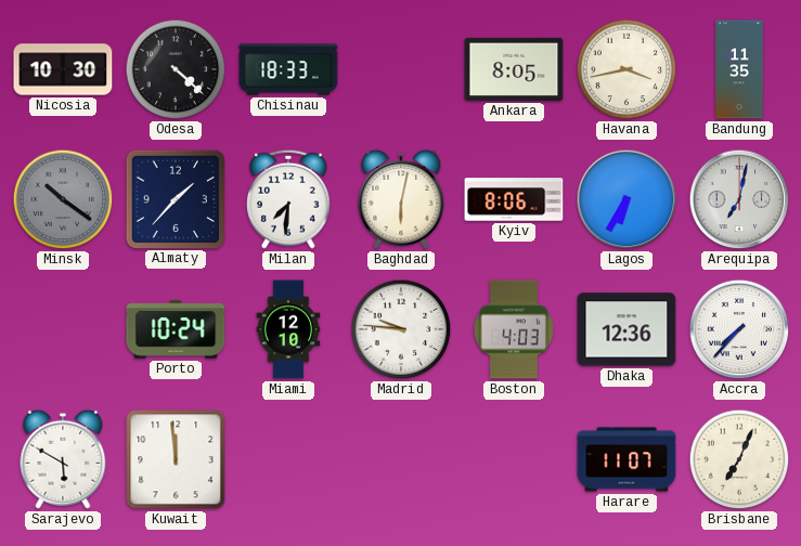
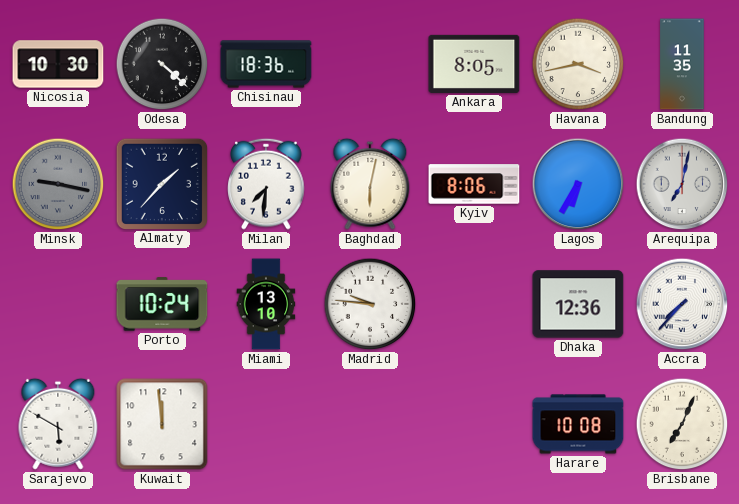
Chisinau: 18:33 -> 18:36 (266, 64)
Minsk: 10:21 -> 9:17 (58, 184)
Miami: 12:10 -> 13:10 (266, 304)
Boston: 4:03 -> none (513, 329)
Harare: 11:07 -> 10:08 (578, 424)
